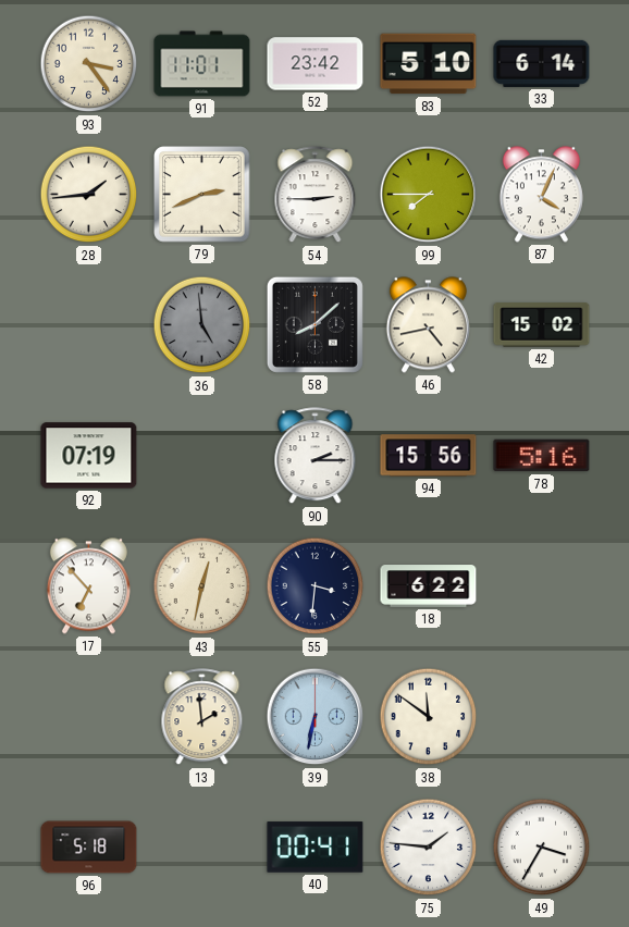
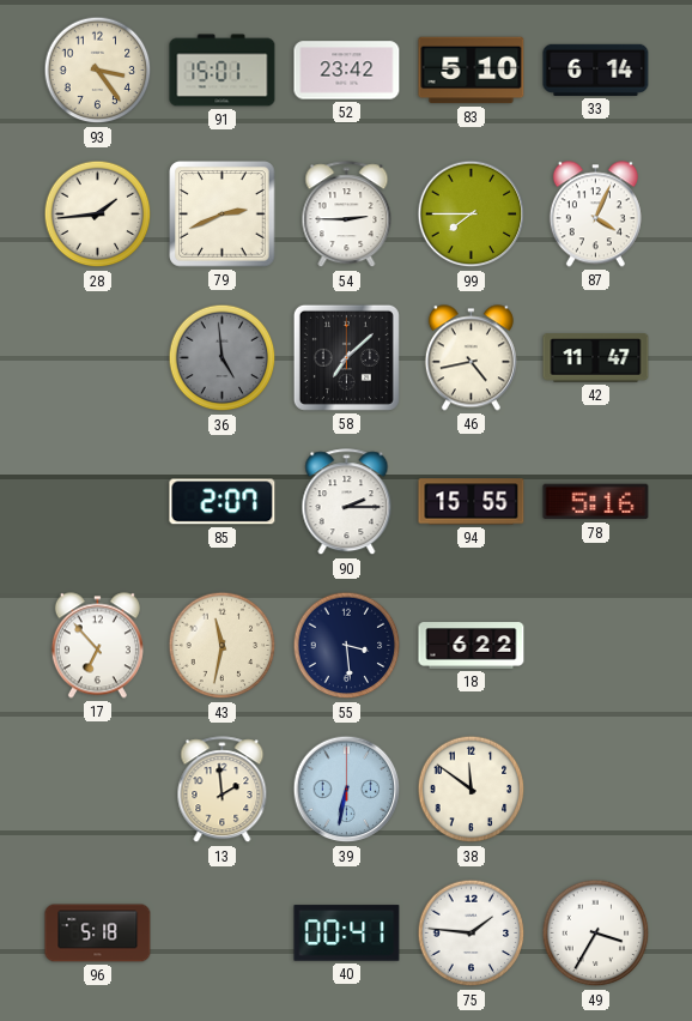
91: 11:01 -> 15:01 (223, 71)
58: 8:08 -> 7:08 (346, 357)
42: 15:02 -> 11:47 (596, 358)
92: 07:19 -> none (89, 456)
85: none -> 2:07 (223, 502)
94: 15:56 -> 15:55 (472, 502)
43: 12:32 -> 11:32 (223, 646)
55: 3:31 -> 3:29 (347, 646)
